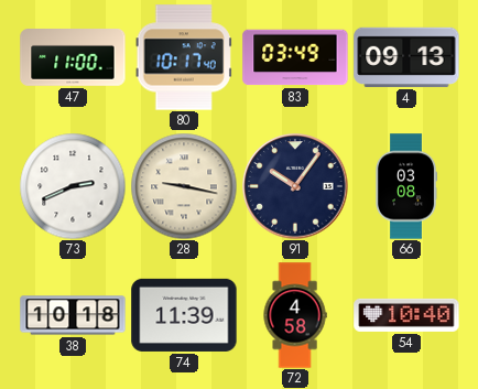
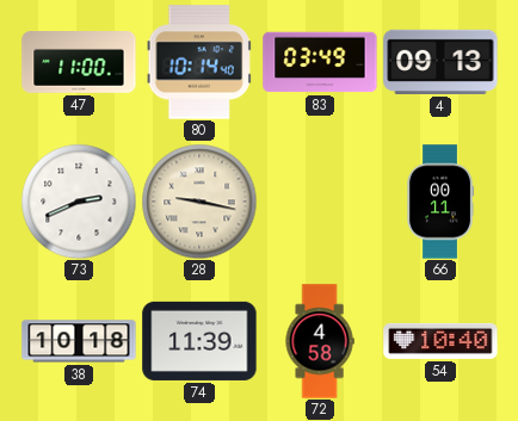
80: 10:17 -> 10:14 (199, 62)
91: 10:06 -> none (295, 186)
66: 03:08 -> 00:11 (442, 202)
